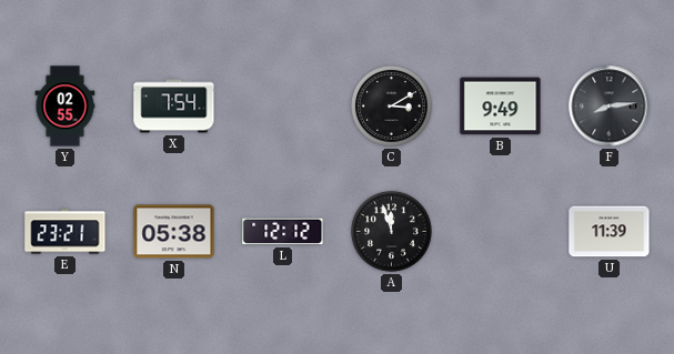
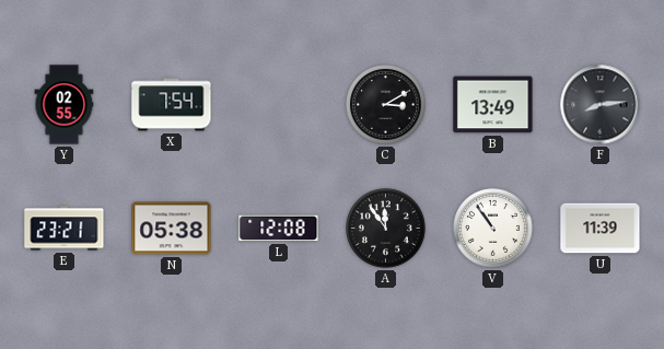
B: 9:49 -> 13:49 (493, 105)
L: 12:12 -> 12:08 (279, 229)
A: 11:57 -> 11:54 (386, 229)
V: none -> 10:54 (493, 229)
